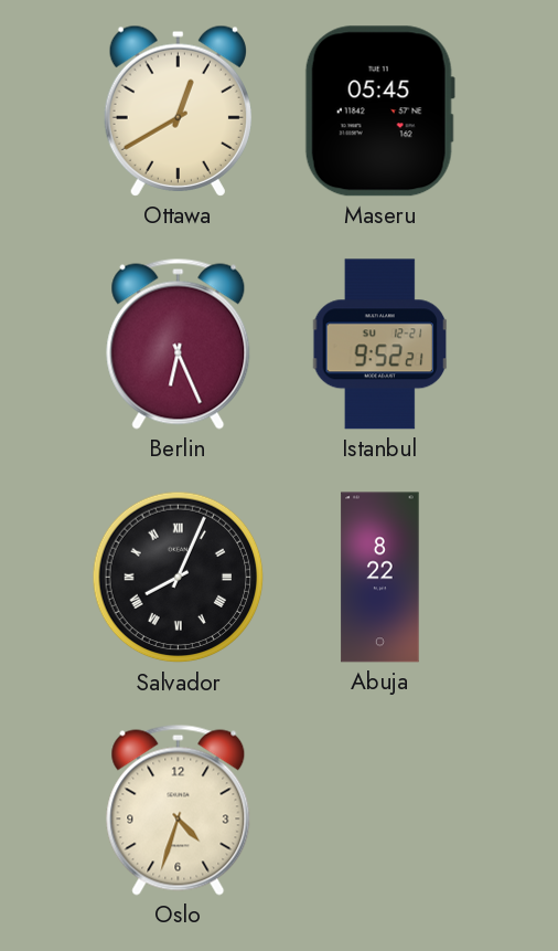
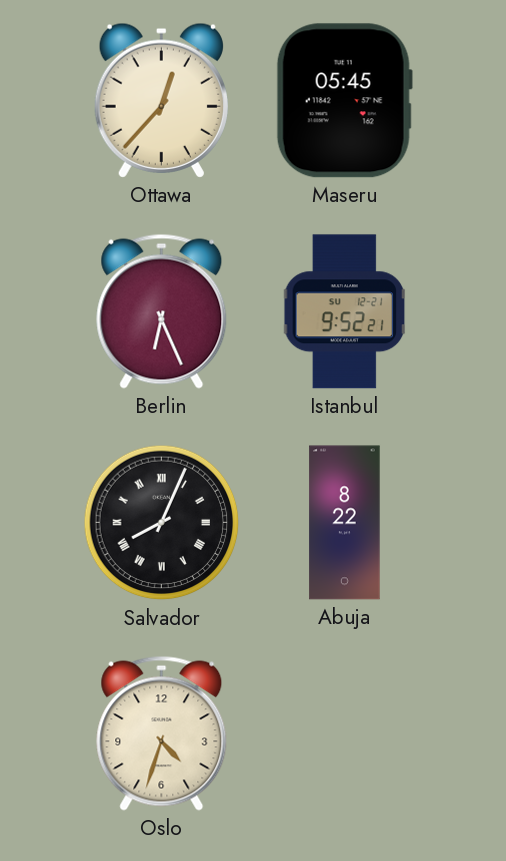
Ottawa: 12:40 -> 12:37 (161, 100)
